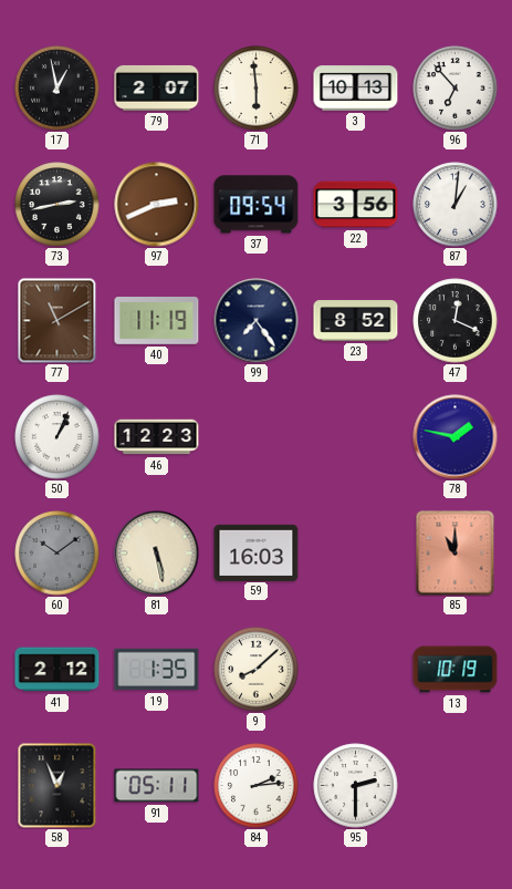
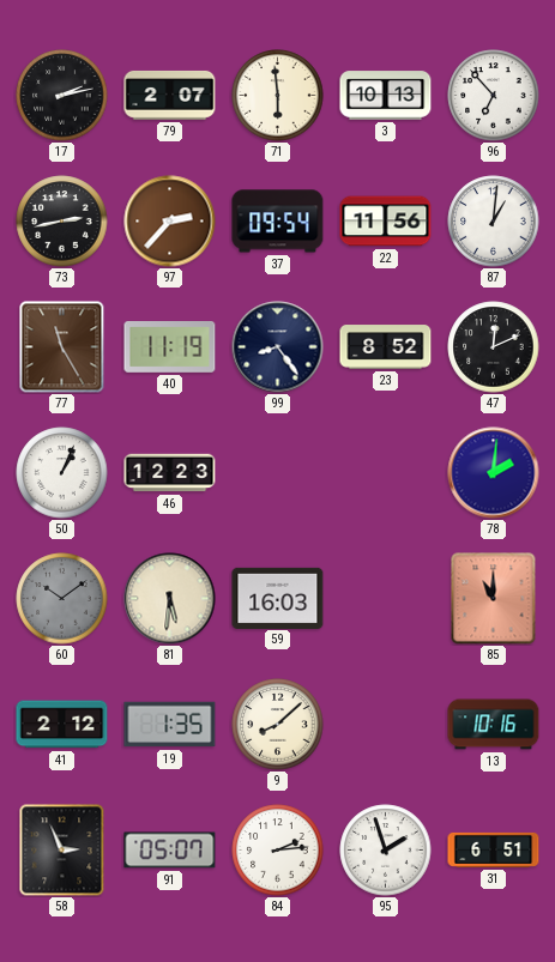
17: 12:58 -> 2:13 (62, 96)
97: 2:41 -> 2:37 (170, 222)
22: 3:56 -> 11:56 (386, 222)
77: 11:10 -> 11:25 (62, 347)
99: 7:24 -> 8:24 (278, 347)
47: 12:19 -> 12:11 (494, 347)
78: 1:47 -> 2:01 (494, 473)
81: 5:28 -> 5:31 (170, 599)
13: 10:19 -> 10:16 (494, 725)
58: 12:56 -> 2:56 (62, 851)
91: 05:11 -> 05:07 (170, 851)
95: 2:30 -> 1:57 (386, 851)
31: none -> 6:51 (494, 849)
